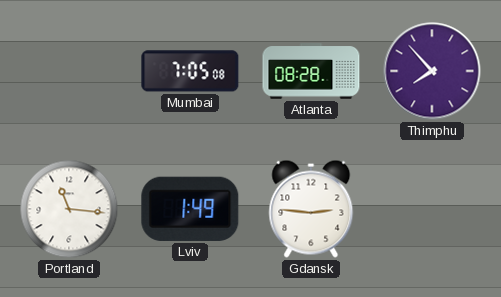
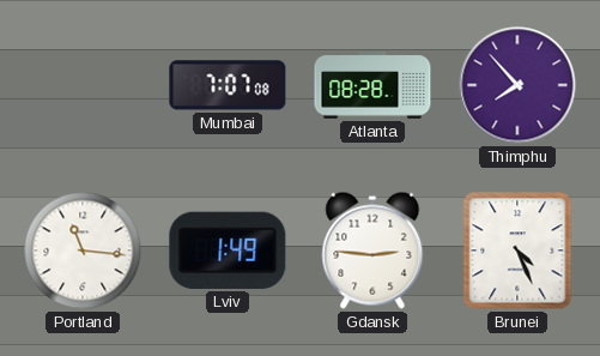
Mumbai: 7:05 -> 7:07 (228, 85)
Brunei: none -> 4:26 (517, 251)
